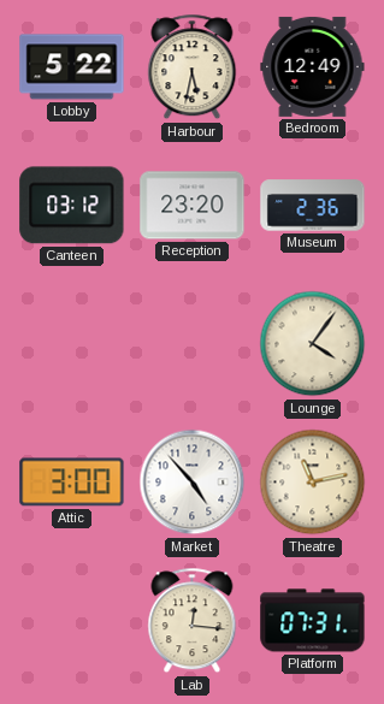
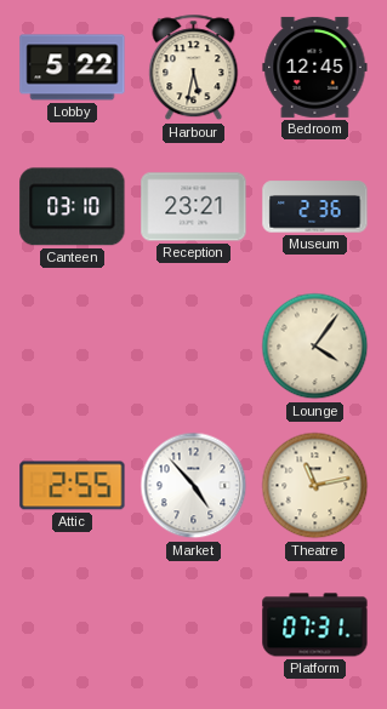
Bedroom: 12:49 -> 12:45 (315, 67)
Canteen: 03:12 -> 03:10 (73, 207)
Reception: 23:20 -> 23:21 (194, 207)
Attic: 3:00 -> 2:55 (73, 486)
Lab: 12:16 -> none (193, 621)
